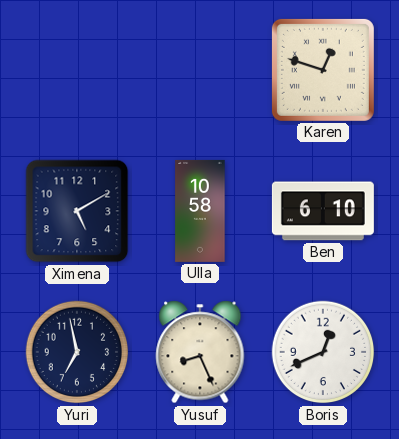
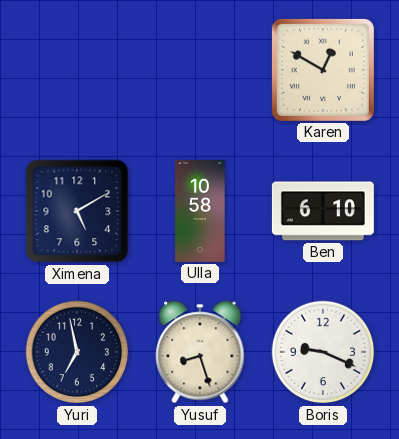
Karen: 12:48 -> 12:50 (323, 70)
Yusuf: 8:26 -> 8:27 (200, 352)
Boris: 12:41 -> 9:19 (323, 352)
